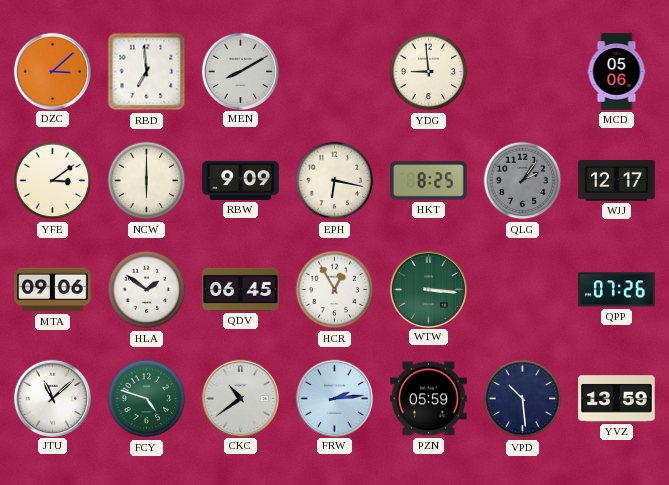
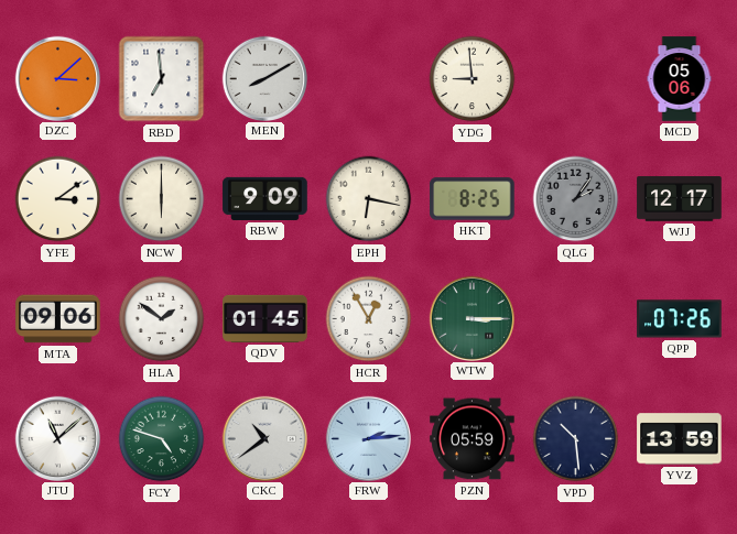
QDV: 06:45 -> 01:45 (265, 318)
WTW: 3:16 -> 3:15 (472, 318)
